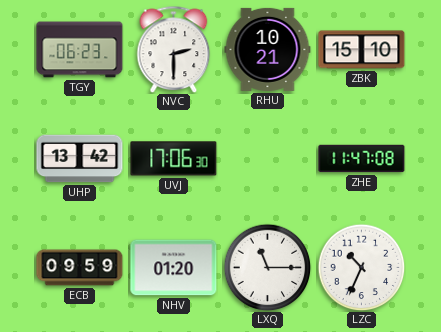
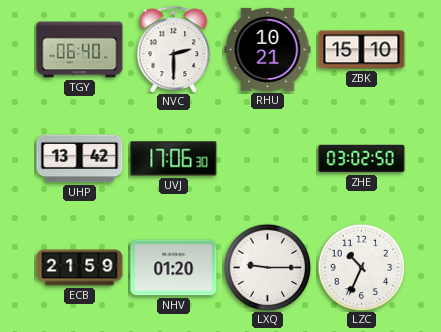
TGY: 06:23 -> 06:40 (80, 50)
ZHE: 11:47 -> 03:02 (362, 159)
ECB: 09:59 -> 21:59 (80, 268)
LXQ: 11:15 -> 9:15 (267, 267)
